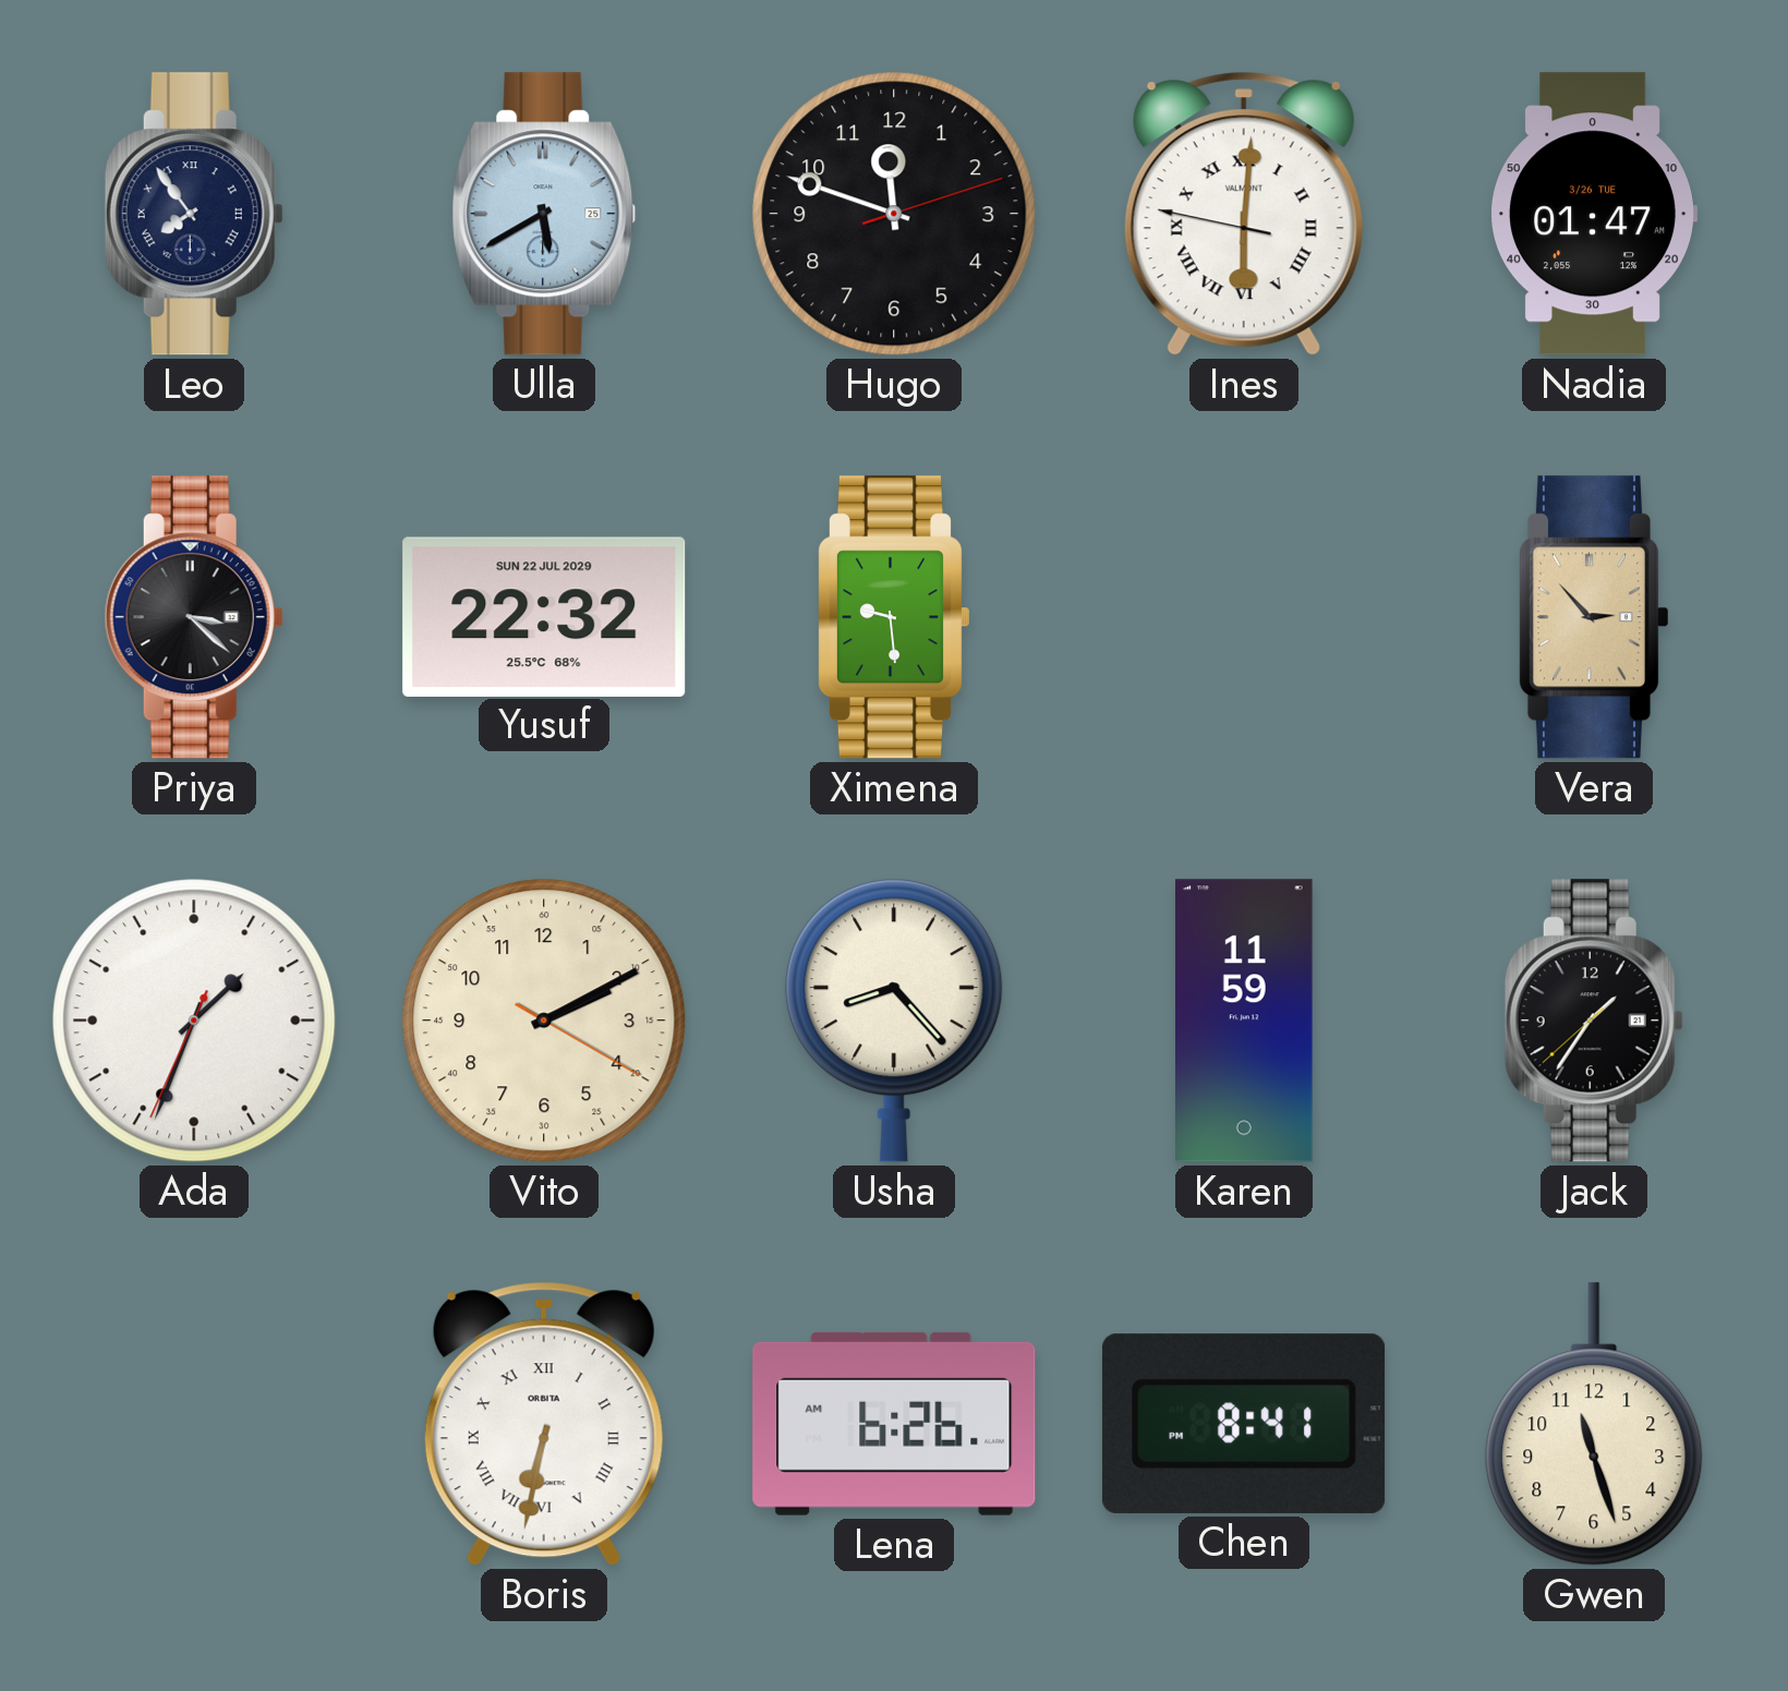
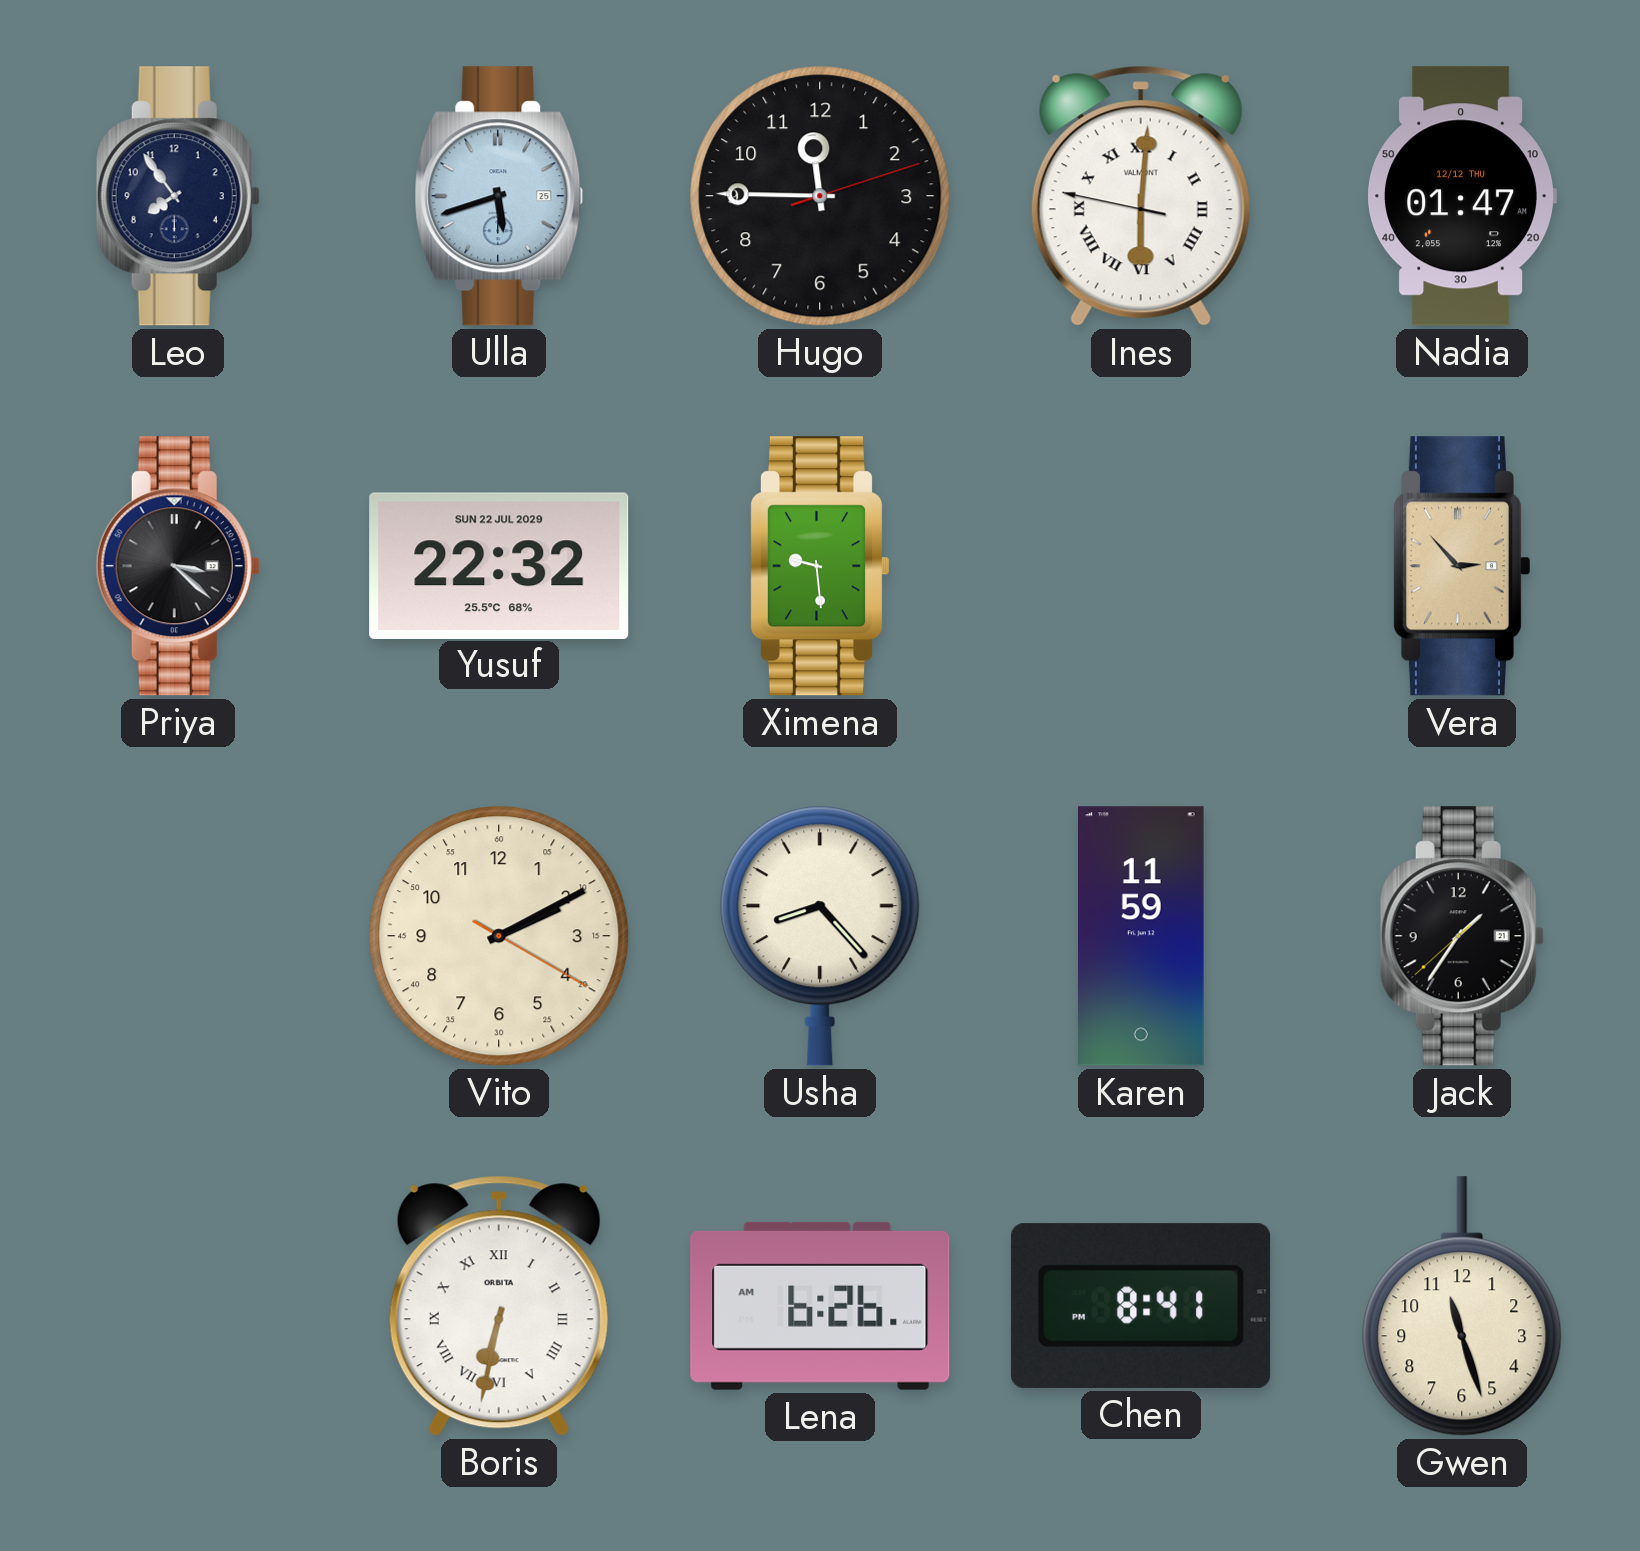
Leo numerals: Roman -> Arabic (178, 196)
Ulla: 5:40 -> 5:42 (499, 196)
Hugo: 11:48 -> 11:45 (820, 196)
Nadia date: 3/26 TUE -> 12/12 THU (1462, 196)
Ada: 1:33 -> none (194, 1020)
